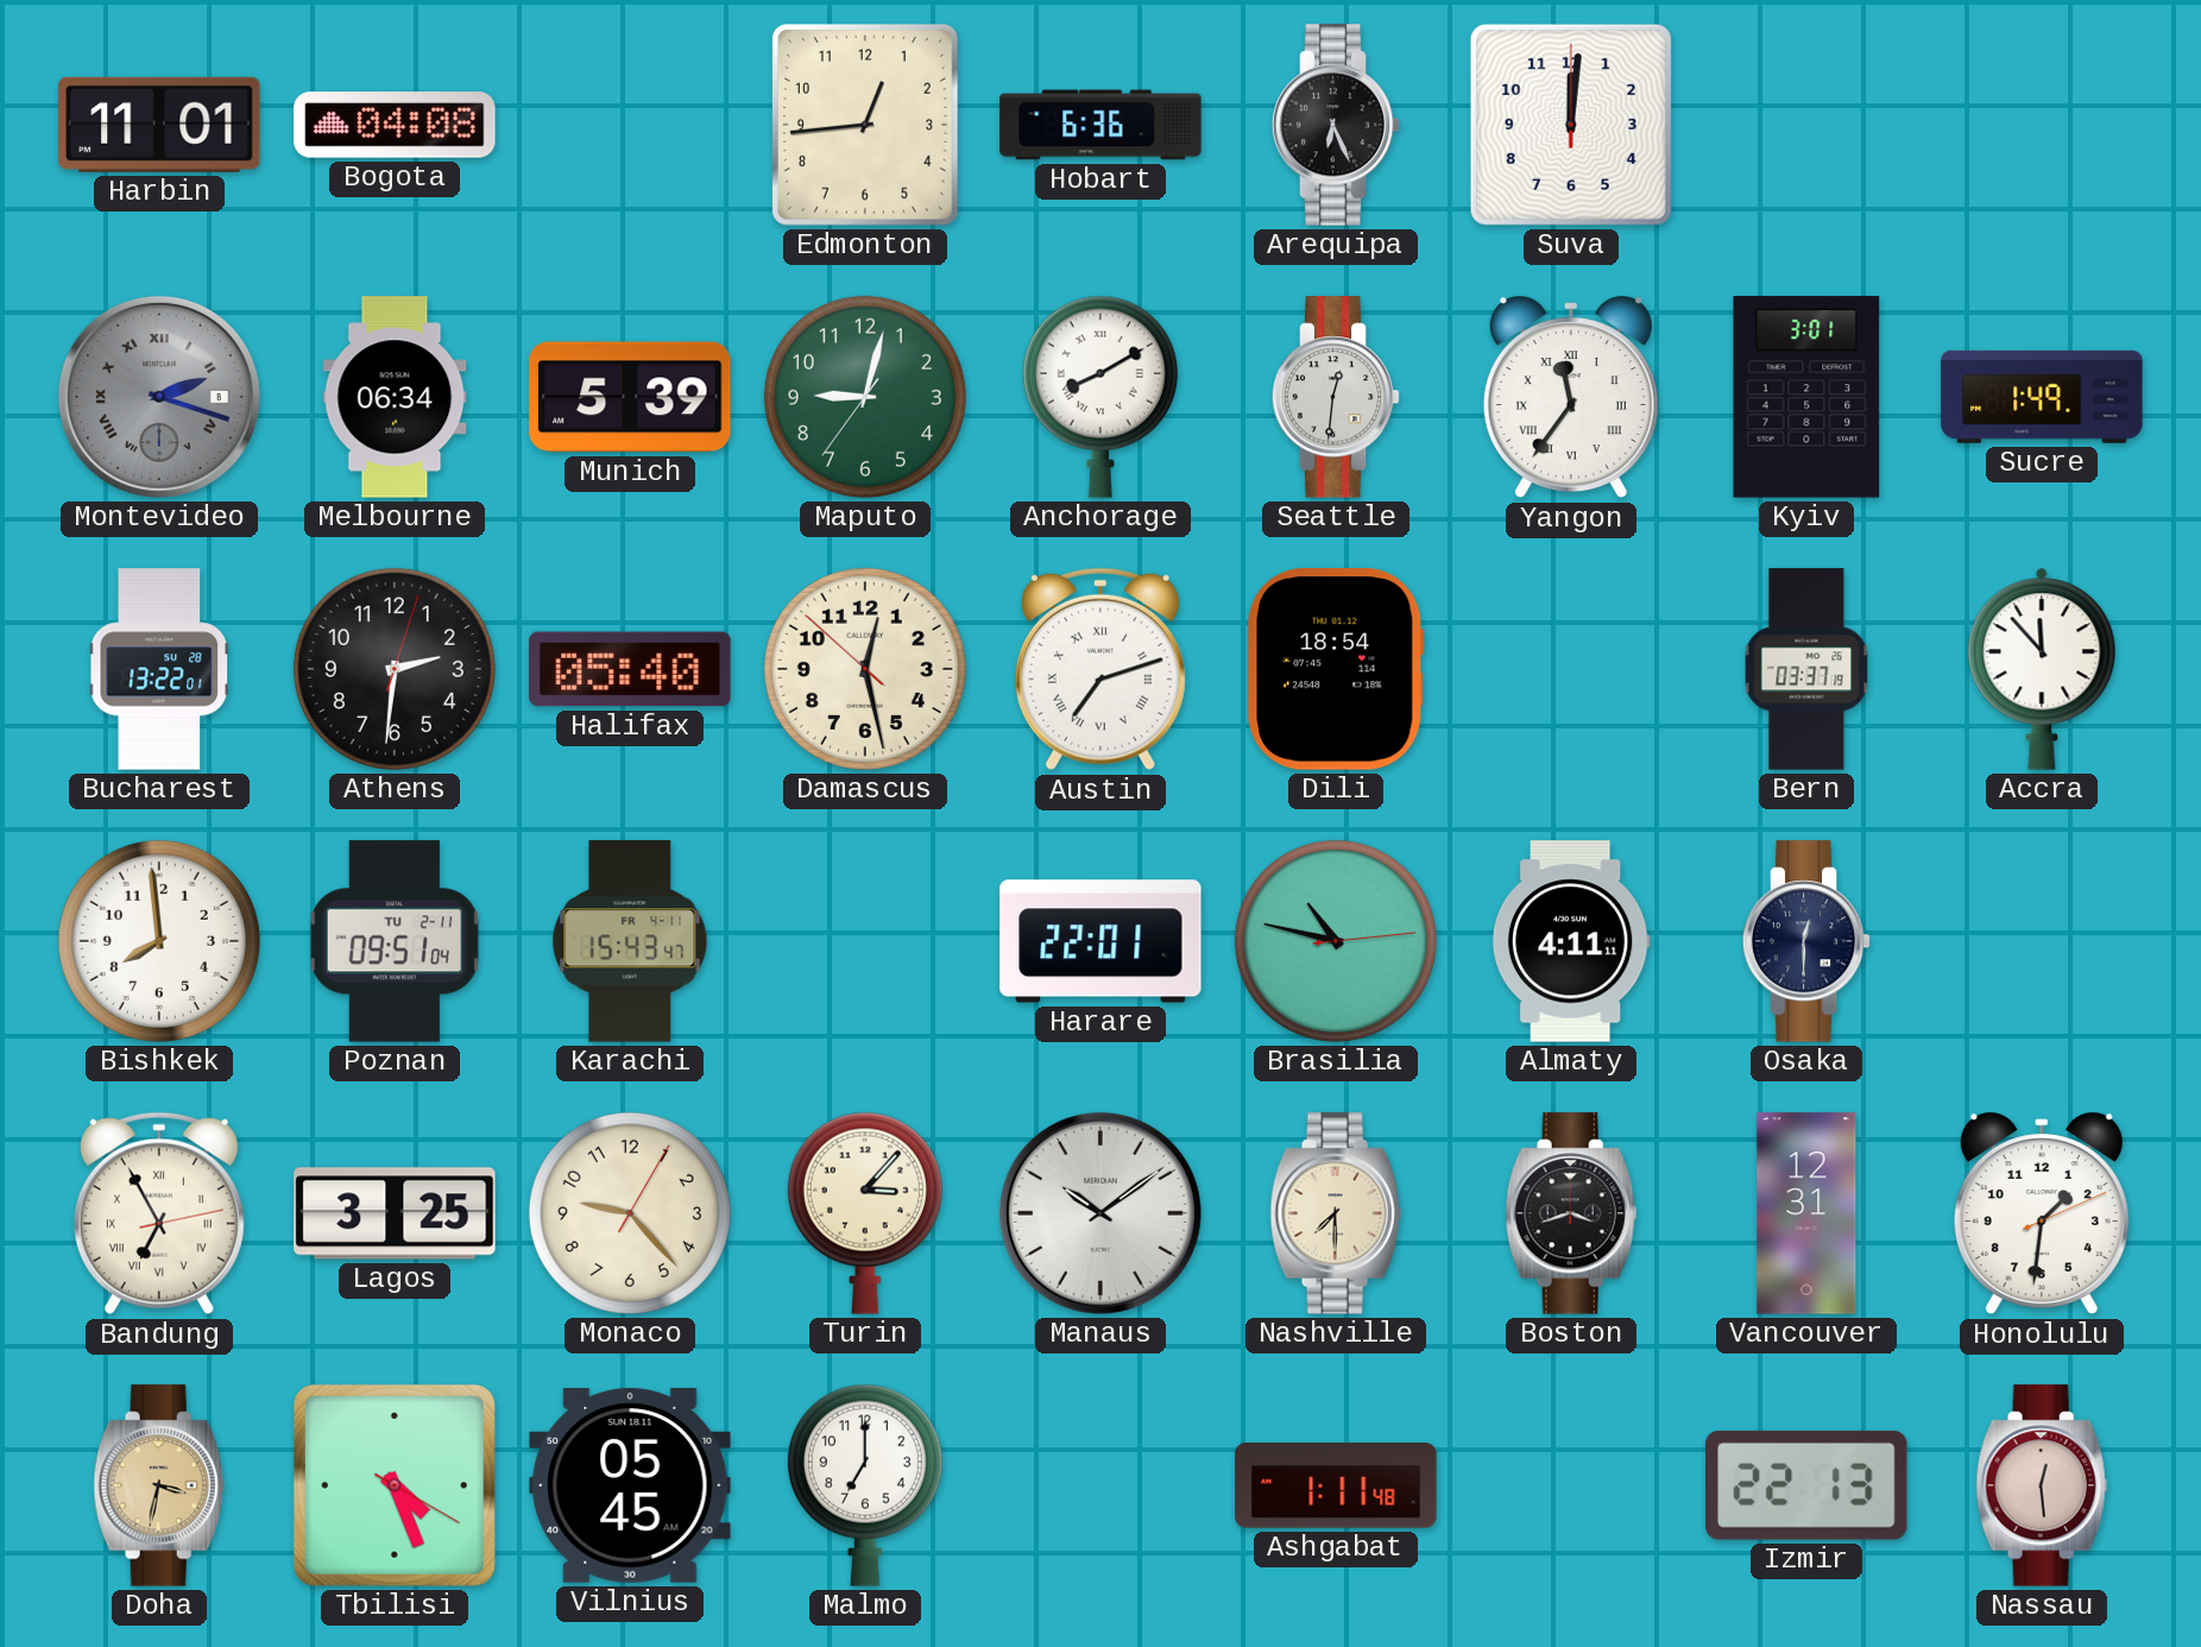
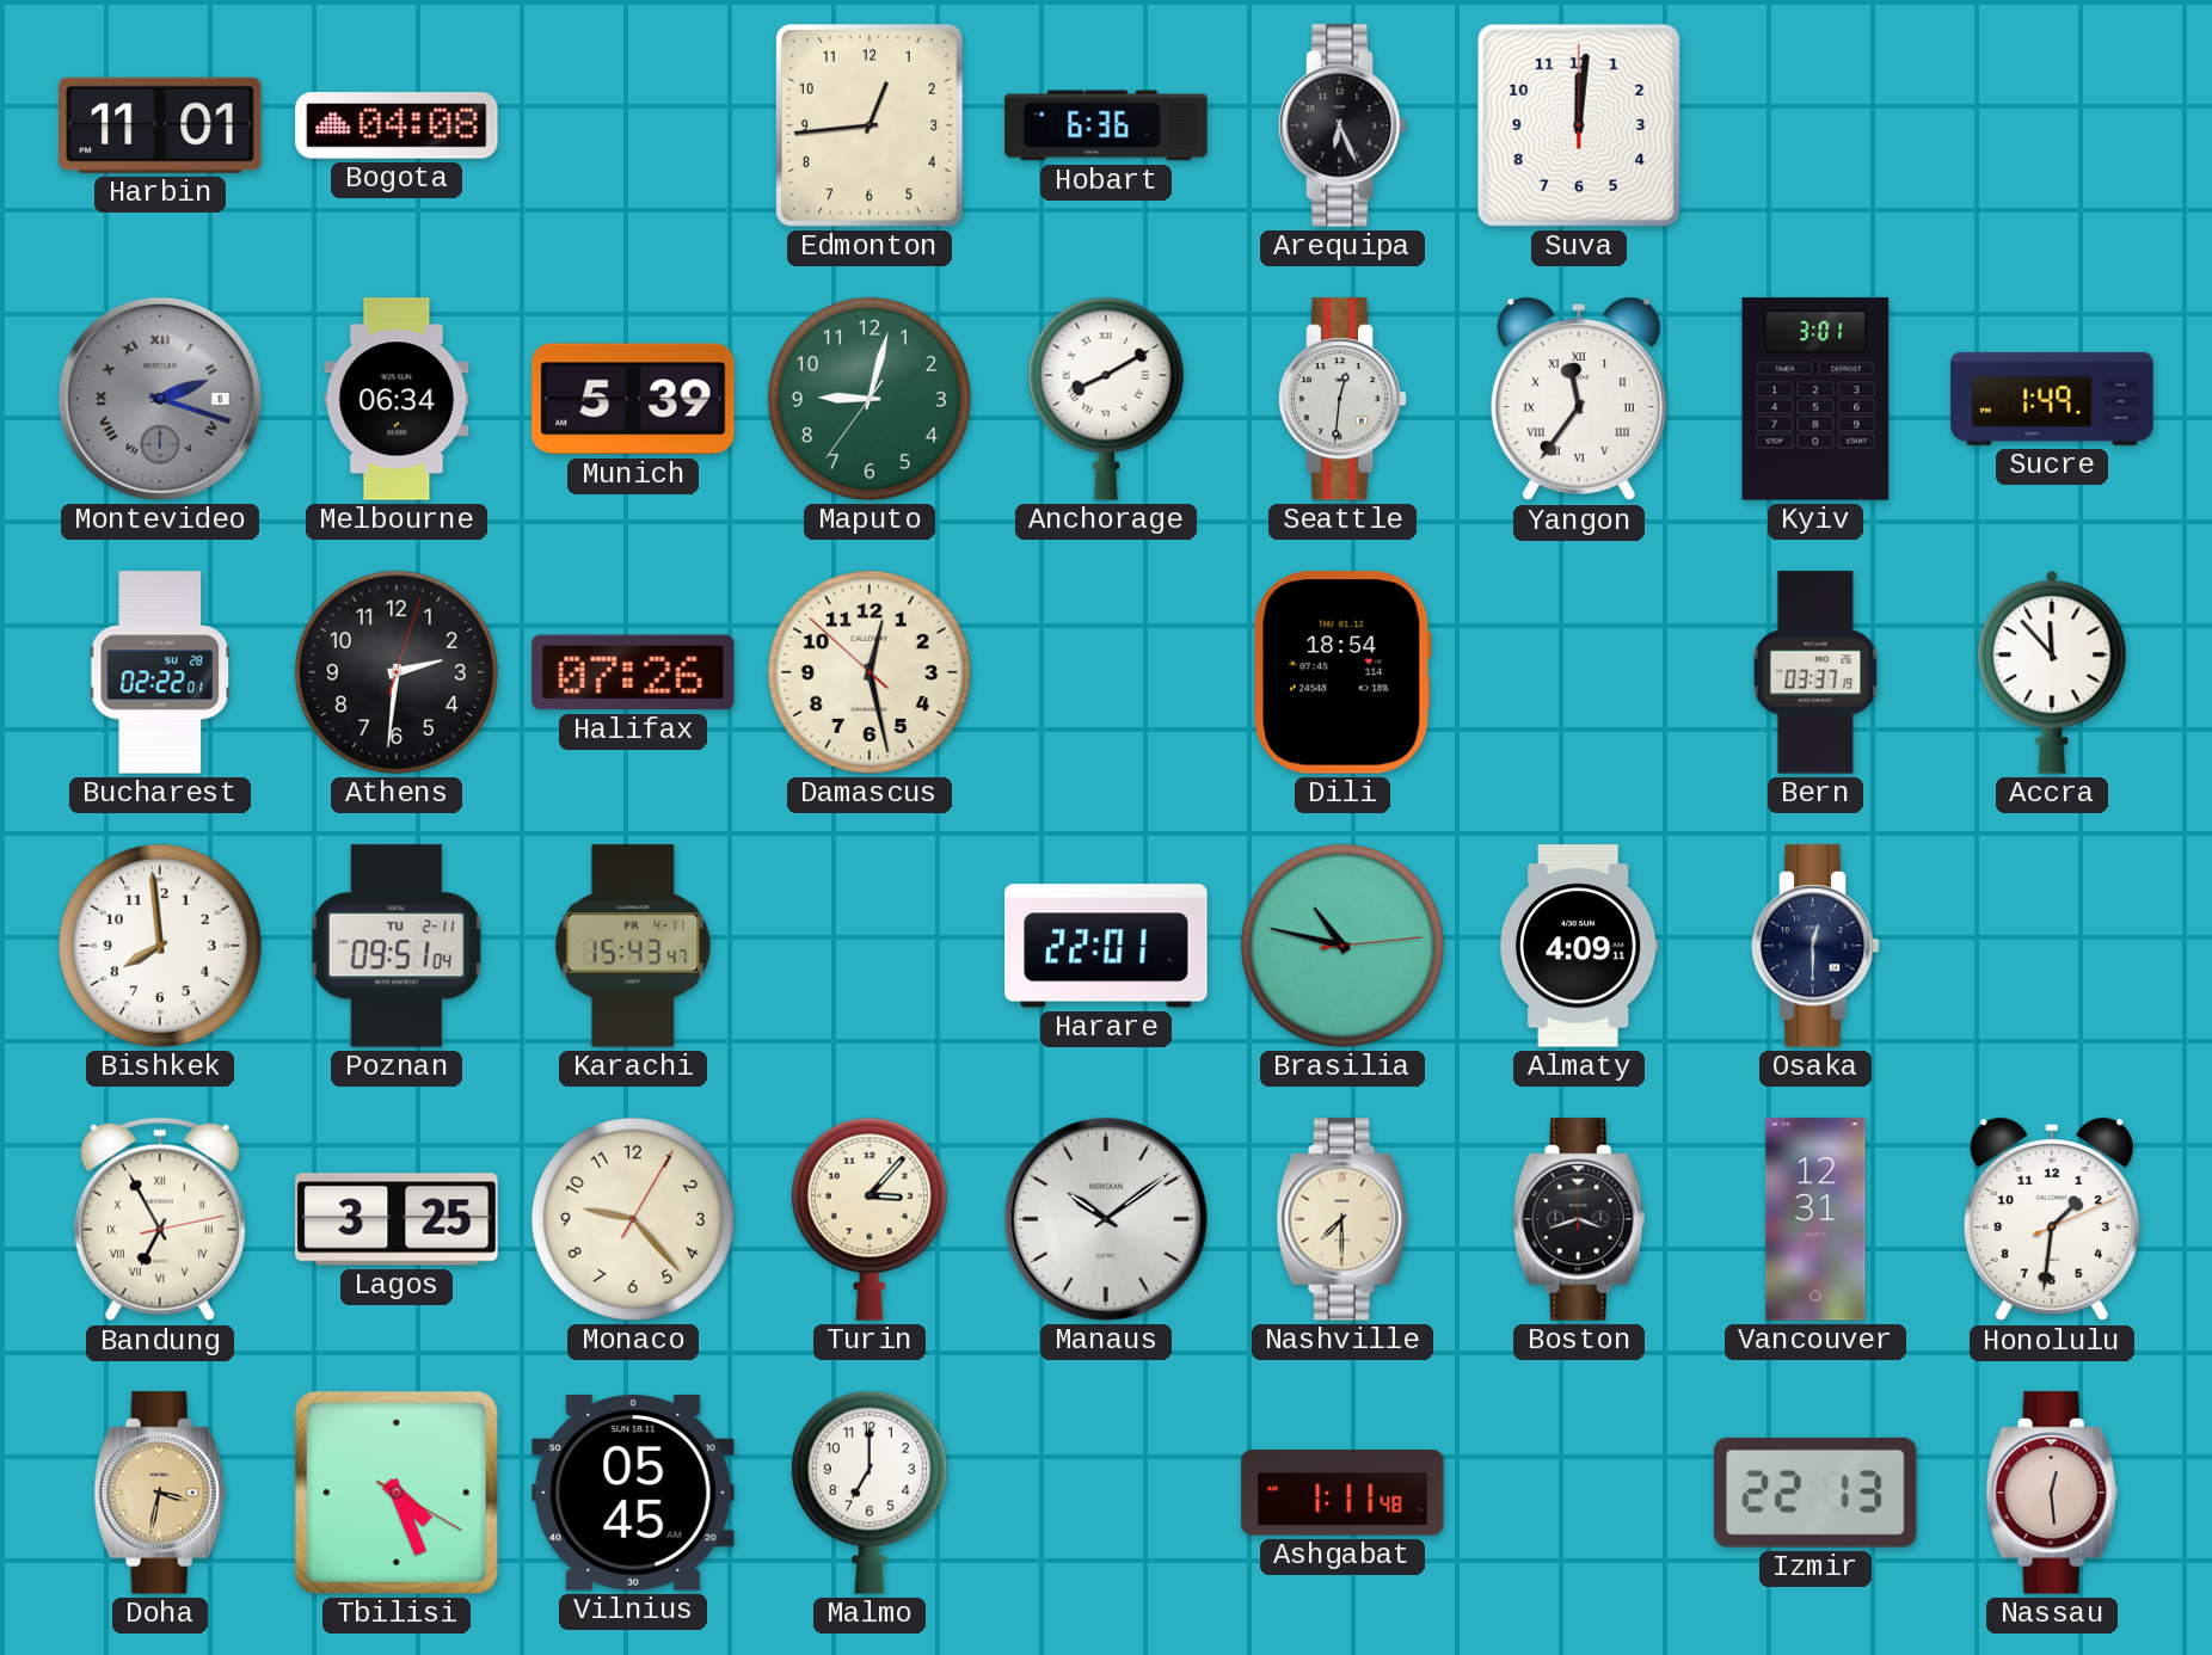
Bucharest: 13:22 -> 02:22 (160, 672)
Halifax: 05:40 -> 07:26 (633, 672)
Austin: 7:12 -> none (1100, 669)
Almaty: 4:11 -> 4:09 (1579, 946)
